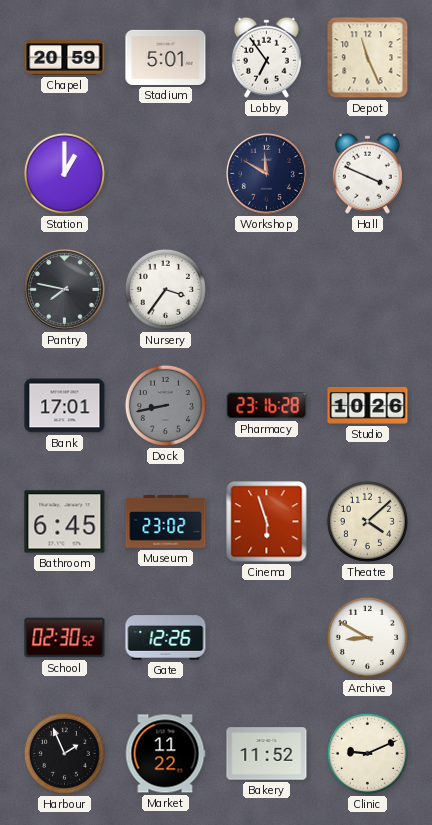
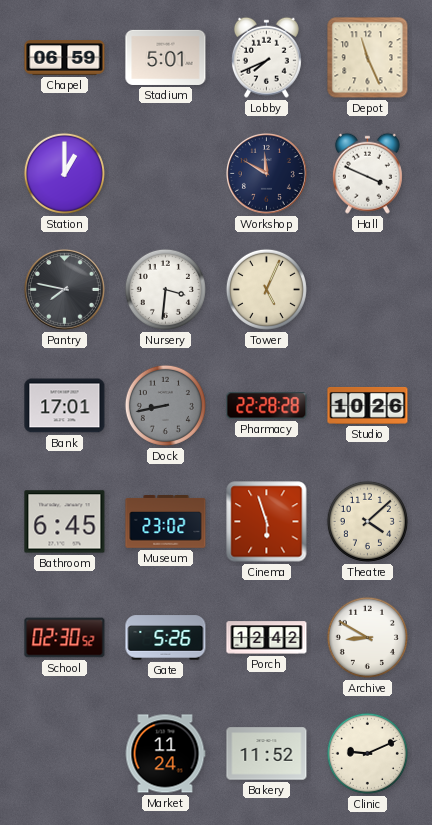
Chapel: 20:59 -> 06:59 (65, 58)
Lobby: 6:54 -> 7:41 (266, 57)
Nursery: 3:36 -> 3:31 (165, 289)
Tower: none -> 5:04 (266, 289)
Pharmacy: 23:16 -> 22:28 (267, 406)
Gate: 12:26 -> 5:26 (166, 638)
Porch: none -> 12:42 (267, 638)
Harbour: 1:56 -> none (64, 753)
Market: 11:22 -> 11:24 (165, 754)
